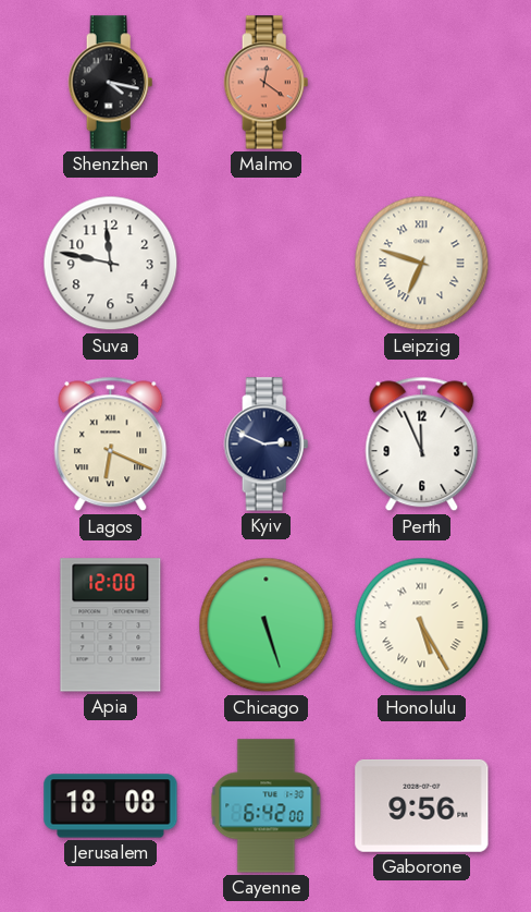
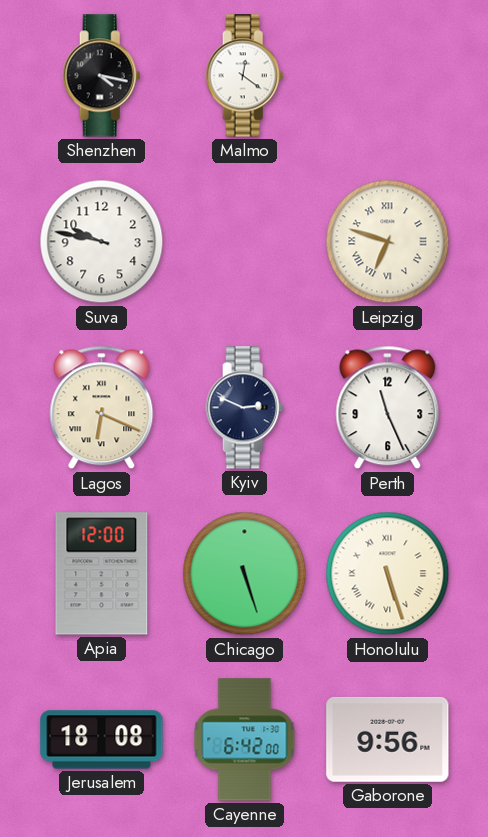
Malmo dial: salmon -> white (245, 76)
Suva: 11:47 -> 9:47 (102, 242)
Perth: 11:56 -> 11:26 (388, 408)
Honolulu: 5:25 -> 5:27 (388, 574)
